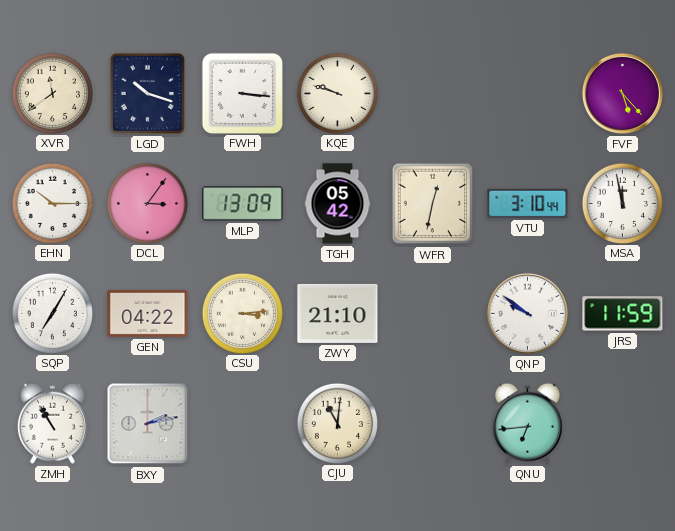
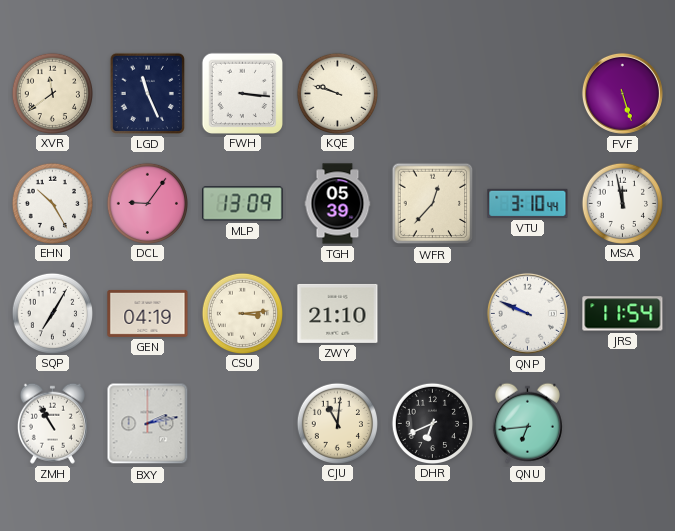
LGD: 10:18 -> 11:26 (147, 93)
FVF: 5:23 -> 5:27 (622, 93)
EHN: 10:15 -> 10:25 (52, 203)
DCL: 3:06 -> 9:06 (147, 203)
TGH: 05:42 -> 05:39 (338, 204)
WFR: 12:32 -> 12:37 (433, 204)
GEN: 04:22 -> 04:19 (148, 313)
QNP: 9:51 -> 9:49 (527, 313)
JRS: 11:59 -> 11:54 (623, 314)
DHR: none -> 6:41 (432, 423)
